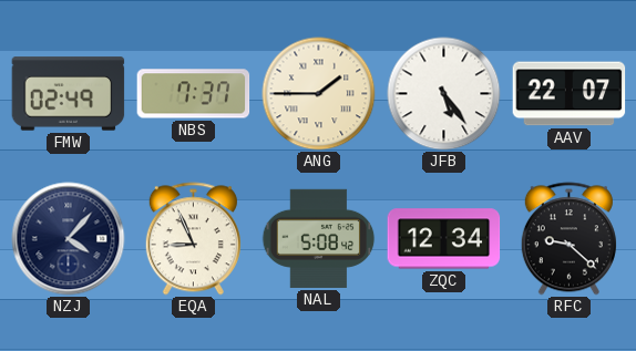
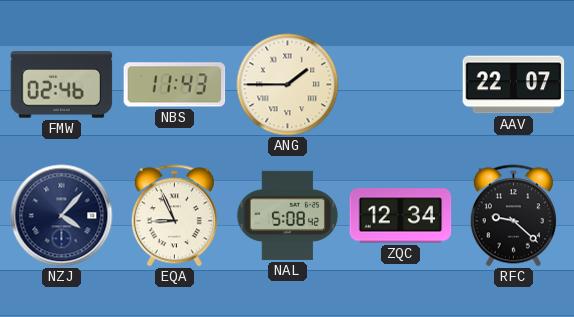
FMW: 02:49 -> 02:46 (62, 85)
NBS: 7:37 -> 11:43 (175, 85)
JFB: 5:24 -> none (444, 94)
